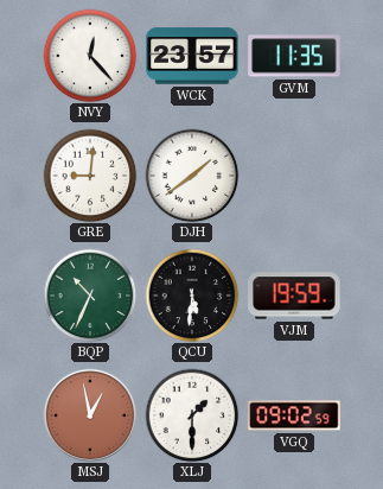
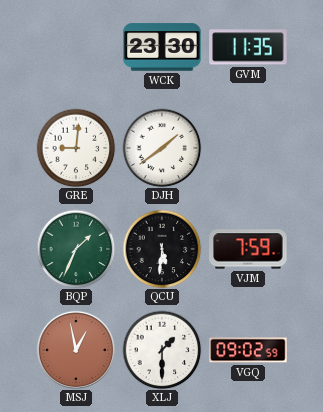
NVY: 12:23 -> none (90, 56)
WCK: 23:57 -> 23:30 (162, 47)
BQP: 10:34 -> 1:34 (76, 249)
VJM: 19:59 -> 7:59 (248, 249)
